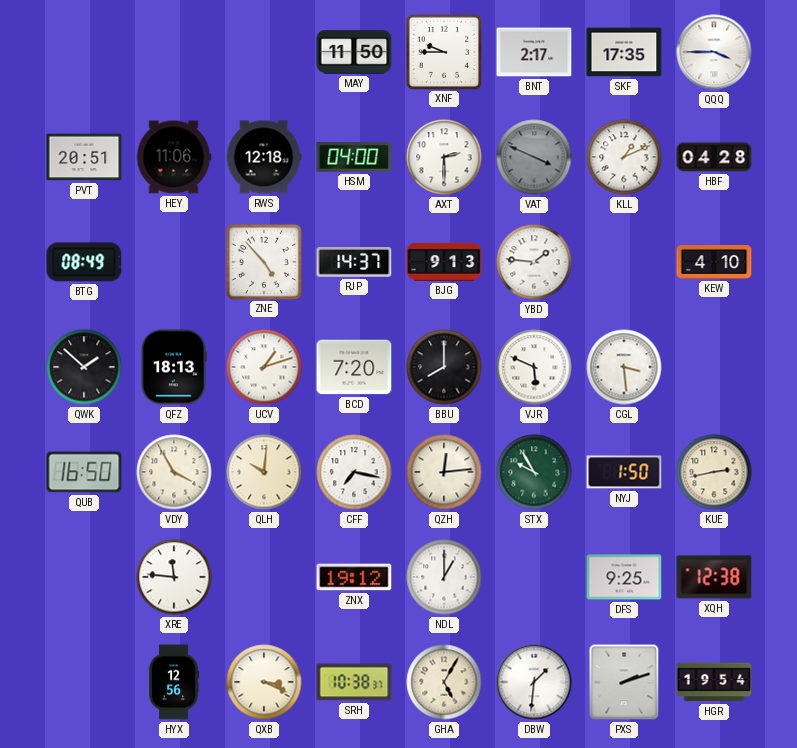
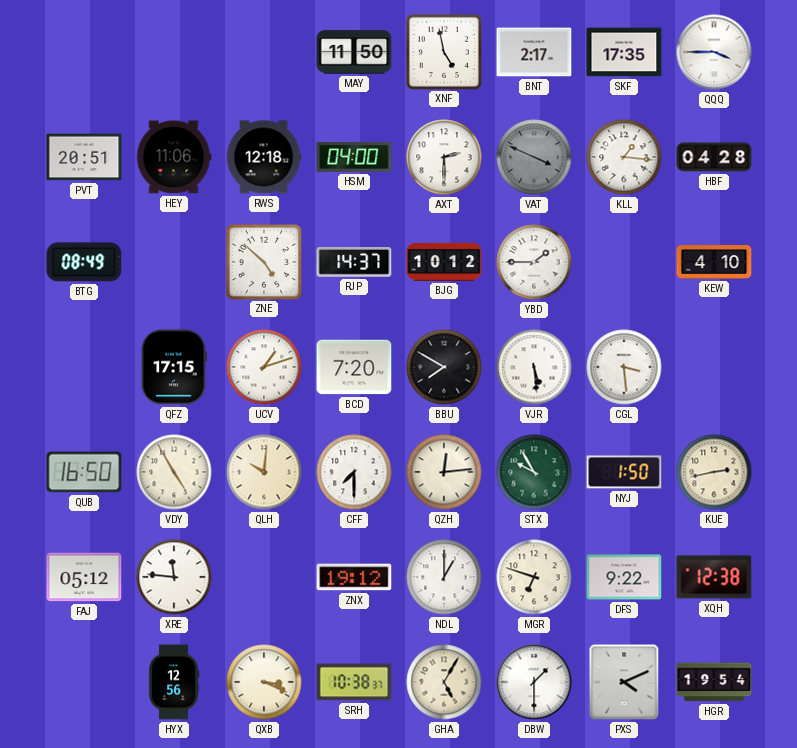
XNF: 9:45 -> 4:58 (443, 51)
KLL: 1:11 -> 1:16 (624, 157)
ZNE: 4:53 -> 4:52 (263, 261)
BJG: 9:13 -> 10:12 (444, 262)
YBD: 1:46 -> 1:45 (534, 262)
QWK: 1:52 -> none (84, 367)
QFZ: 18:13 -> 17:15 (174, 367)
BBU: 8:00 -> 7:50 (444, 367)
VJR: 5:49 -> 5:29 (534, 367)
VDY: 3:55 -> 4:55 (174, 472)
CFF: 7:17 -> 7:30 (354, 472)
FAJ: none -> 05:12 (84, 577)
MGR: none -> 6:48 (534, 577)
DFS: 9:25 -> 9:22 (624, 577)
DBW: 1:31 -> 1:30 (534, 682)
PXS: 2:12 -> 4:11 (624, 682)
